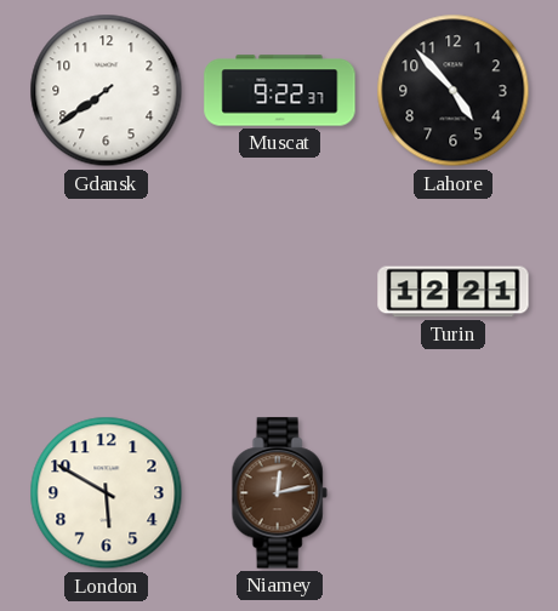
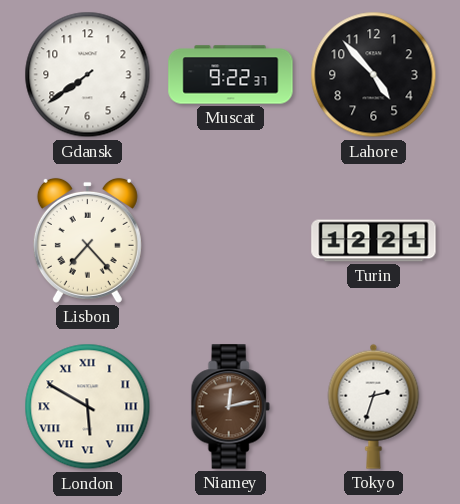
Lisbon: none -> 7:23 (87, 240)
London numerals: Arabic -> Roman (88, 407)
Tokyo: none -> 2:33 (374, 406)
